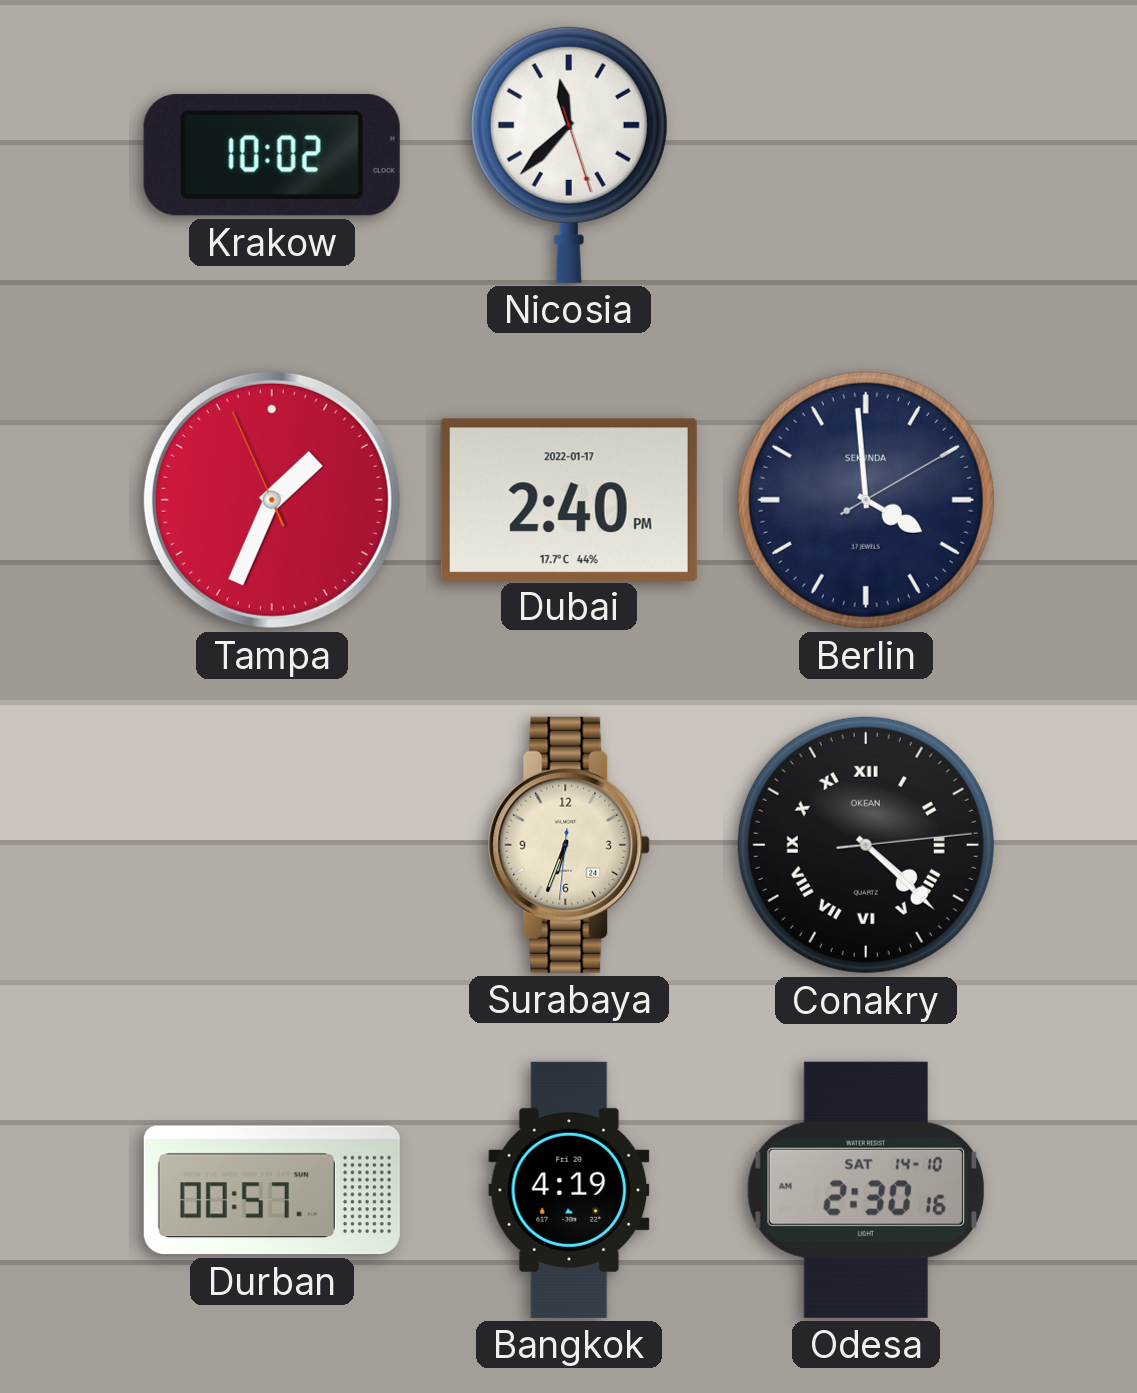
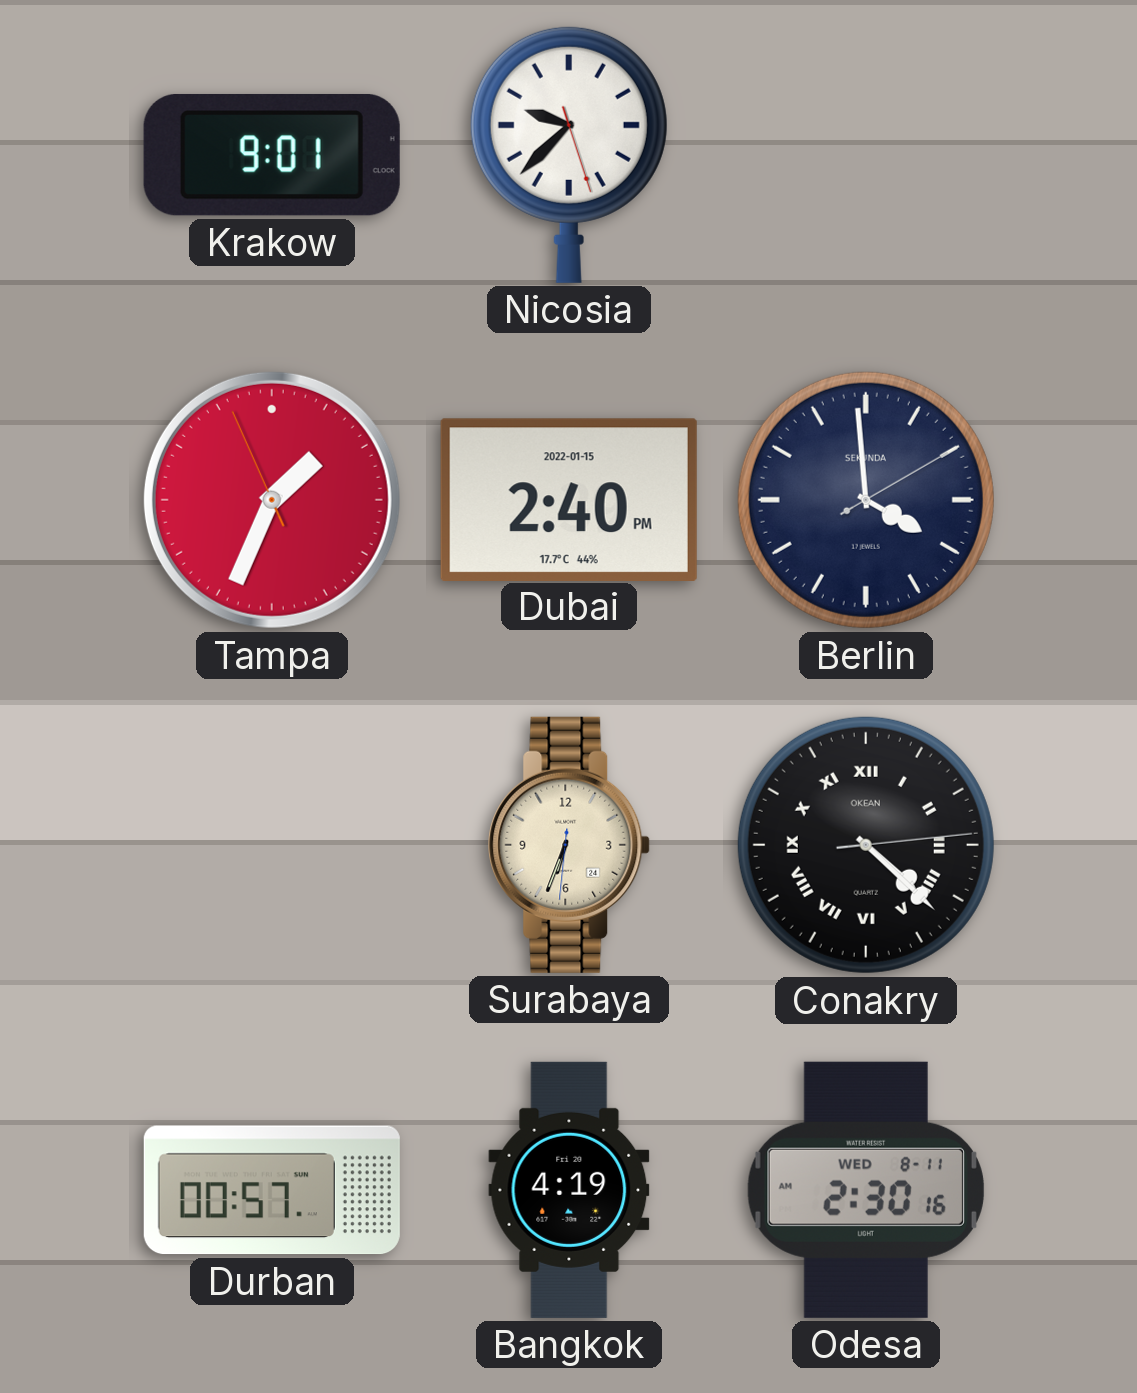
Krakow: 10:02 -> 9:01 (272, 155)
Nicosia: 11:37 -> 9:37 (569, 154)
Dubai date: 2022-01-17 -> 2022-01-15 (569, 499)
Odesa date: SAT 14-10 -> WED 8-11 (866, 1190)
